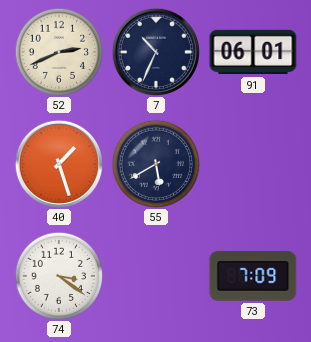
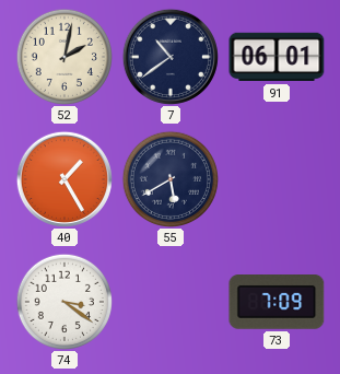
52: 2:41 -> 2:02 (63, 56)
7: 10:34 -> 10:39 (171, 57)
40: 1:27 -> 1:25 (65, 179)
